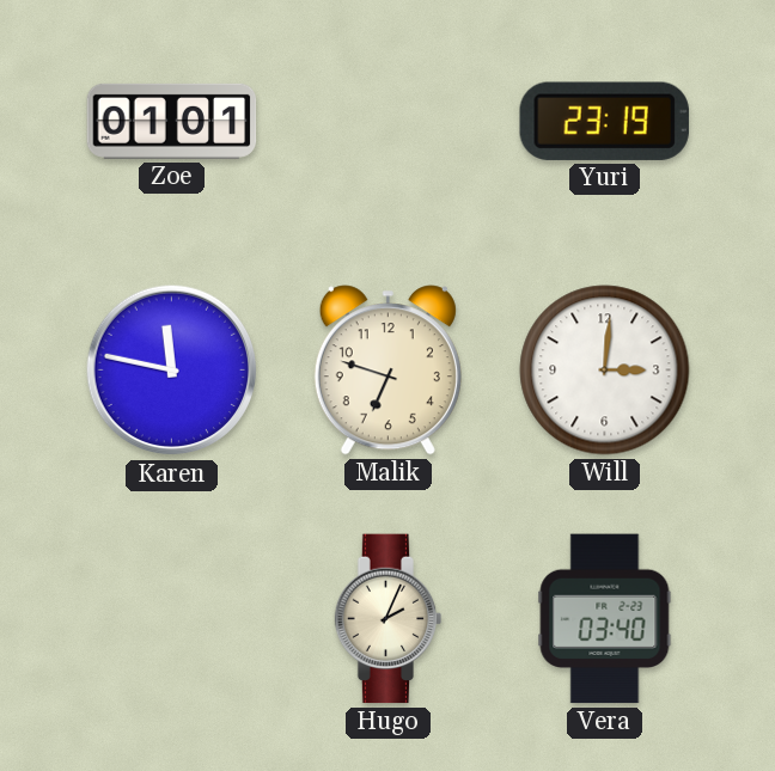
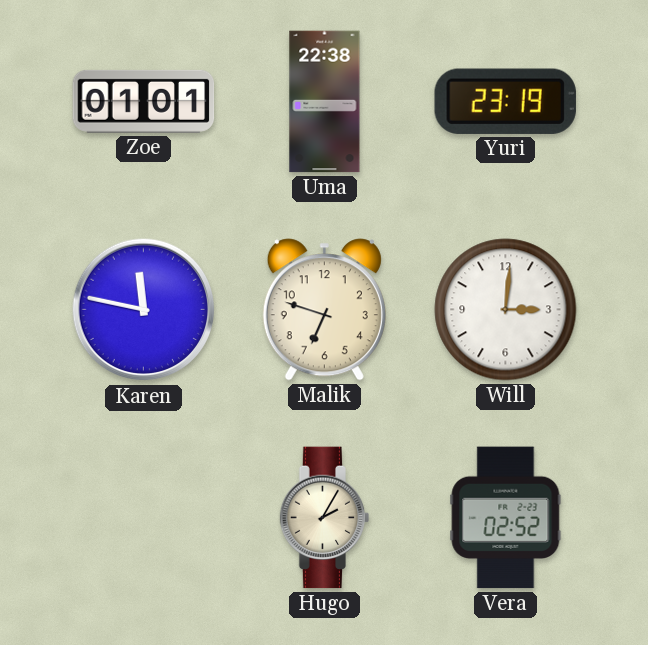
Uma: none -> 22:38 (325, 102)
Hugo: 2:04 -> 2:05 (325, 518)
Vera: 03:40 -> 02:52 (506, 518)
